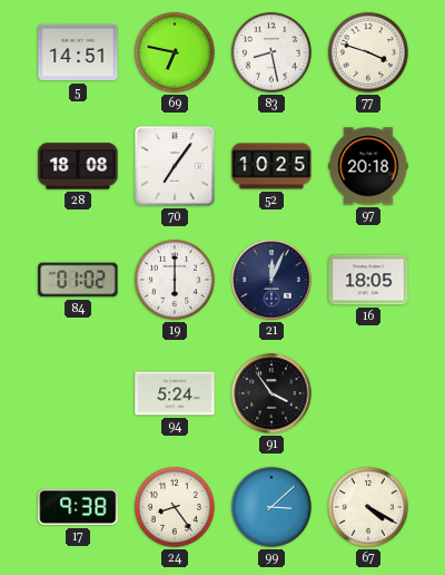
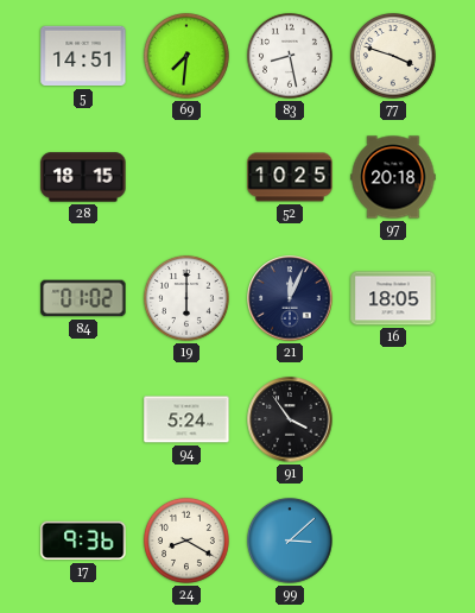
69: 6:47 -> 7:31 (186, 56)
28: 18:08 -> 18:15 (83, 177)
70: 7:06 -> none (175, 166)
17: 9:38 -> 9:36 (83, 541)
24: 8:24 -> 8:20 (186, 541)
67: 4:20 -> none (368, 507)
